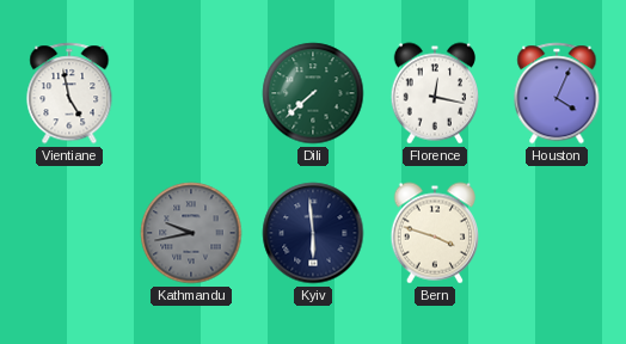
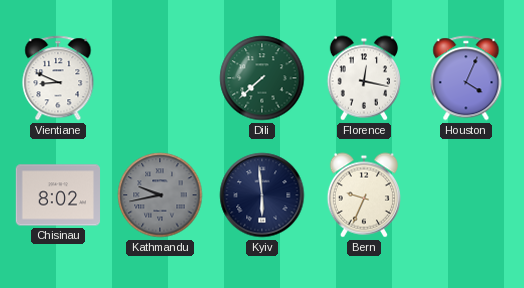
Vientiane: 4:58 -> 8:49 (58, 78)
Chisinau: none -> 8:02 (58, 195)
Bern: 3:48 -> 9:34 (363, 195)
